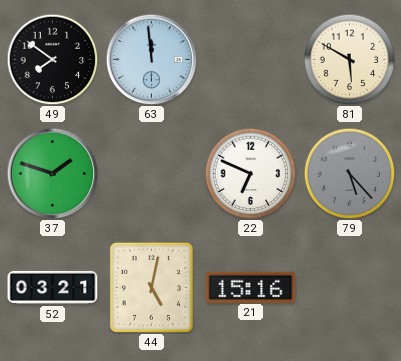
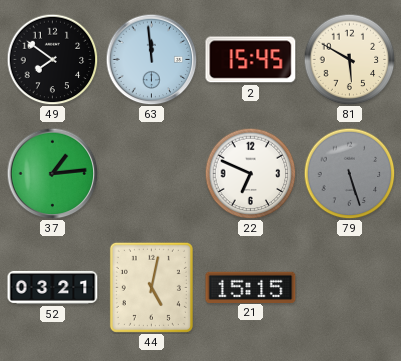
2: none -> 15:45 (251, 60)
37: 1:48 -> 1:14 (52, 173)
79: 5:23 -> 5:27 (349, 173)
21: 15:16 -> 15:15 (251, 287)
